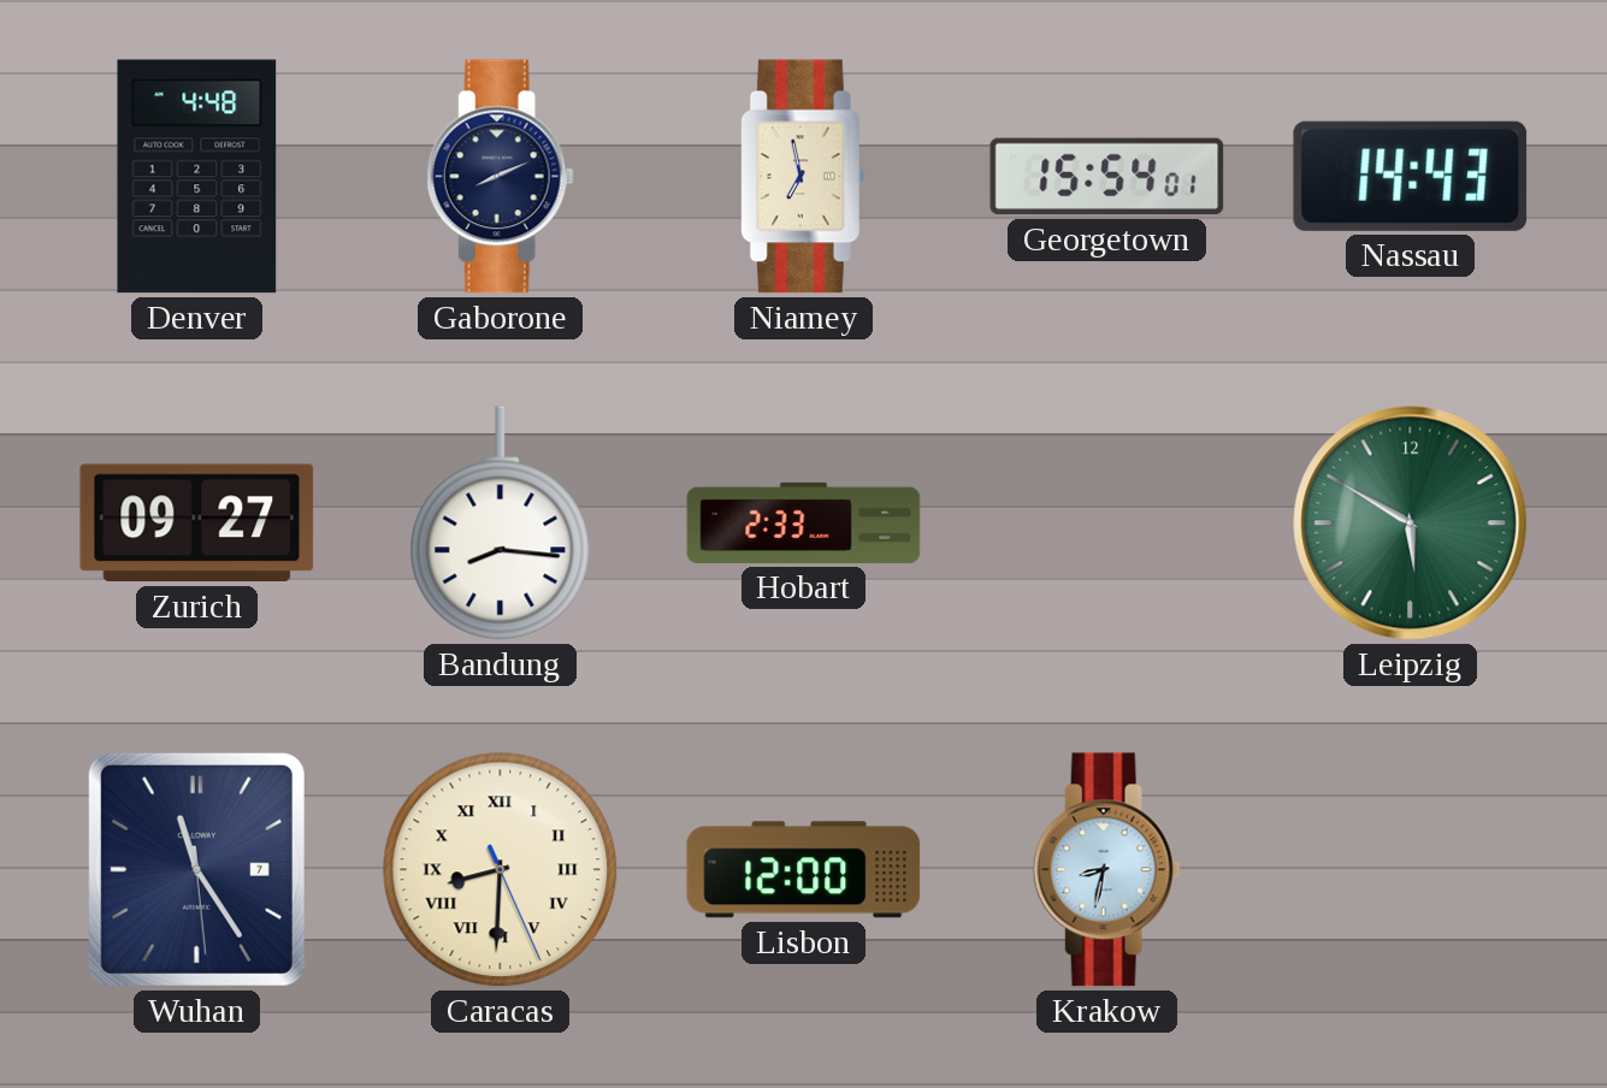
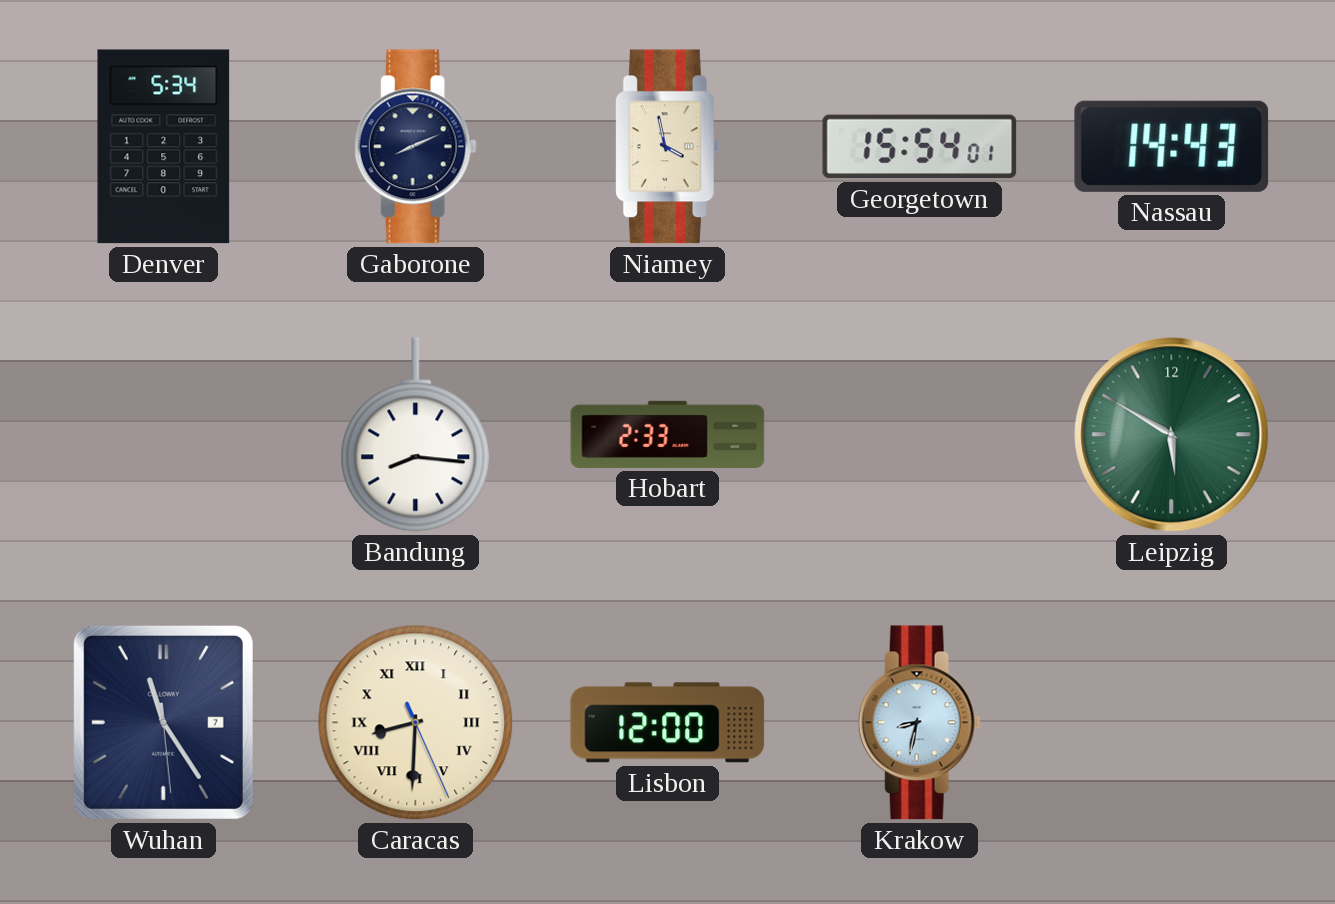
Denver: 4:48 -> 5:34 (164, 147)
Niamey: 6:58 -> 3:58 (667, 147)
Zurich: 09:27 -> none (197, 524)
